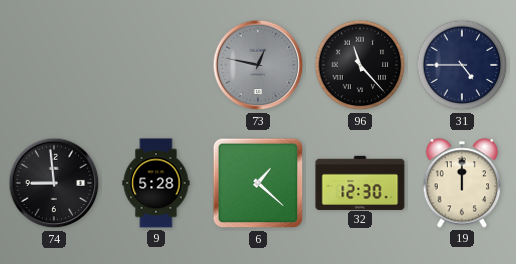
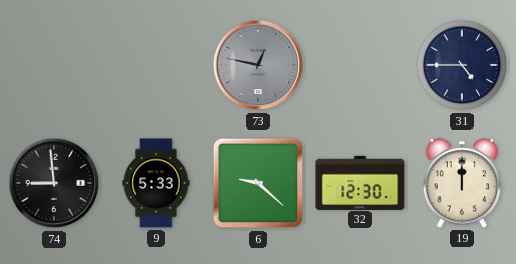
96: 11:23 -> none (360, 65)
9: 5:28 -> 5:33 (156, 183)
6: 1:22 -> 9:22 (258, 183)
